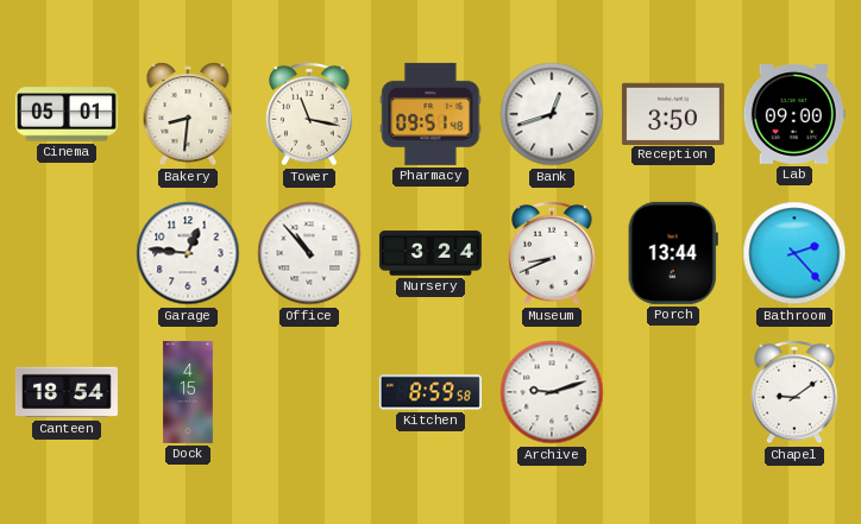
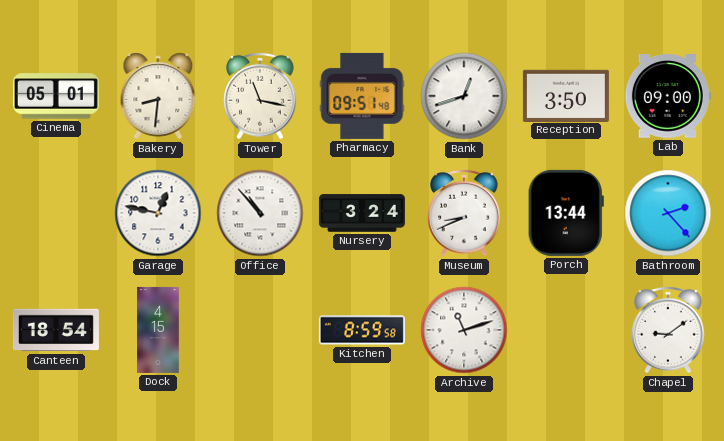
Garage: 12:46 -> 12:47 (158, 213)
Archive: 9:12 -> 11:12 (464, 330)
